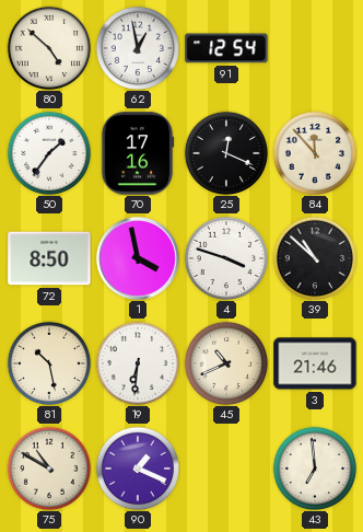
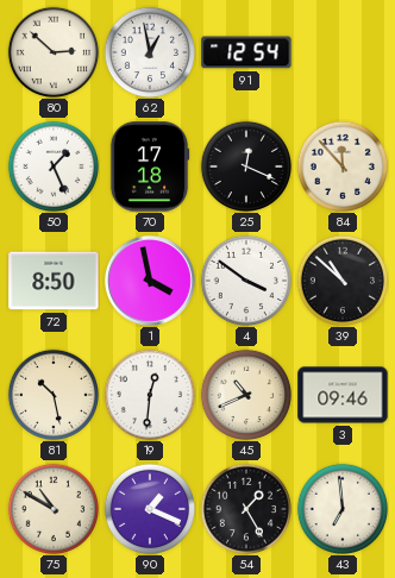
80: 4:52 -> 2:52 (52, 51)
50: 1:36 -> 1:26 (52, 165)
70: 17:16 -> 17:18 (150, 167)
4: 3:48 -> 3:51 (245, 279)
19: 6:31 -> 12:31 (149, 394)
3: 21:46 -> 09:46 (343, 395)
54: none -> 1:25 (245, 508)
